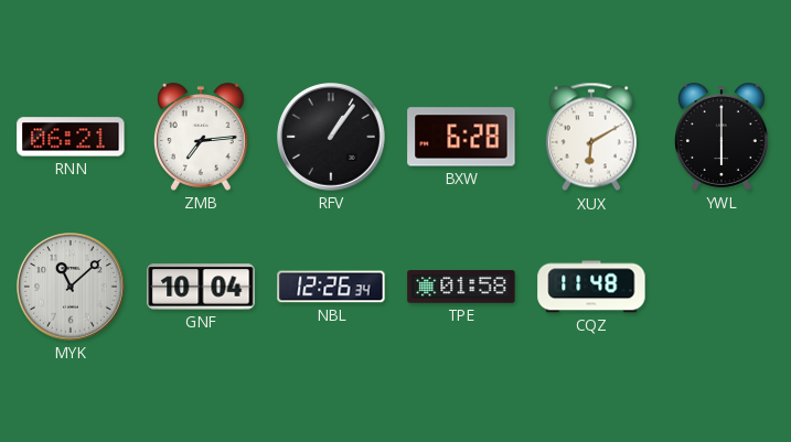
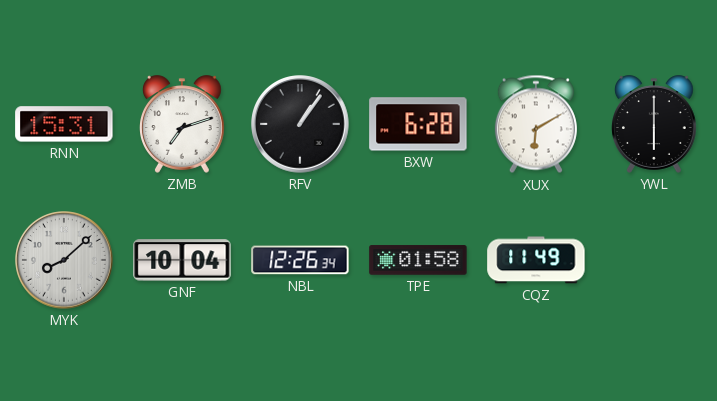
RNN: 06:21 -> 15:31 (64, 124)
ZMB: 7:14 -> 7:12 (183, 124)
MYK: 11:08 -> 8:08 (64, 260)
CQZ: 11:48 -> 11:49 (536, 260)
